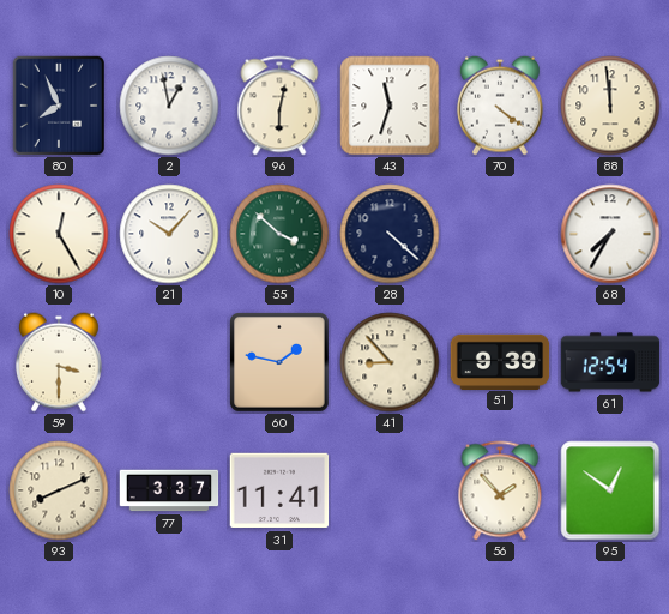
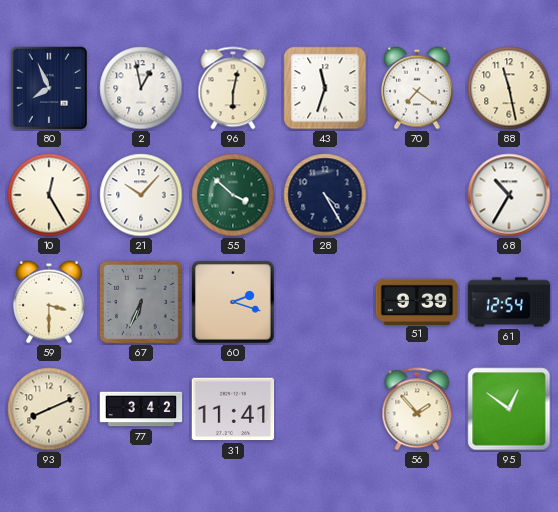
70: 4:21 -> 7:21 (417, 88)
88: 11:59 -> 11:28 (509, 88)
28: 4:22 -> 4:25 (325, 195)
68: 7:35 -> 10:35 (509, 195)
67: none -> 6:34 (142, 303)
60: 1:47 -> 2:18 (234, 303)
41: 8:53 -> none (390, 362)
77: 3:37 -> 3:42 (141, 409)
